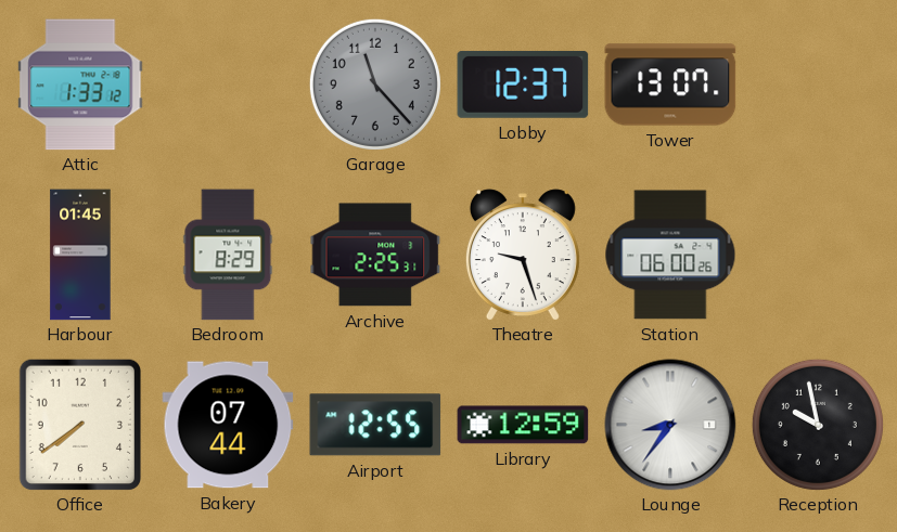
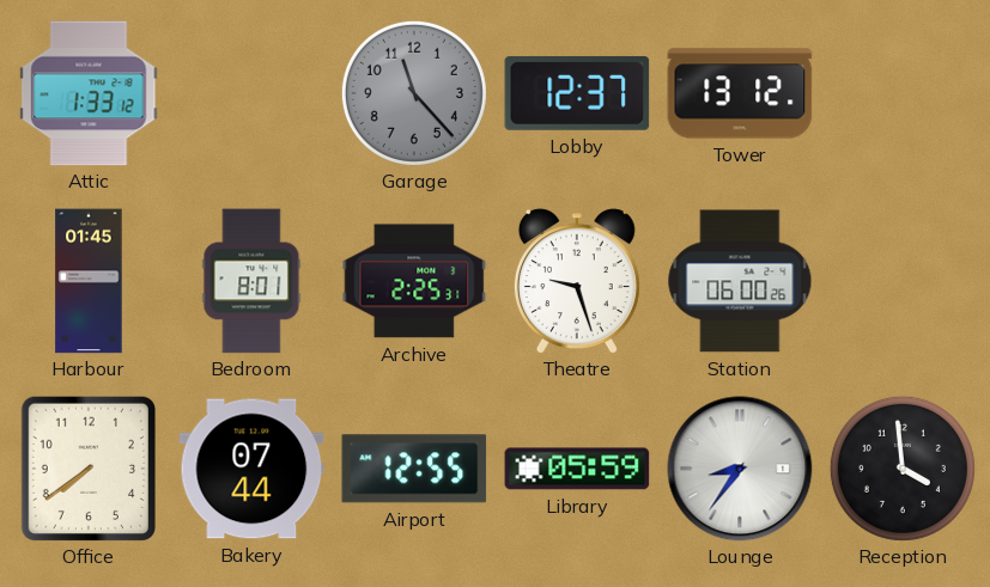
Tower: 13:07 -> 13:12 (740, 93)
Bedroom: 8:29 -> 8:01 (251, 281)
Library: 12:59 -> 05:59 (577, 469)
Reception: 9:58 -> 3:59 (903, 469)
